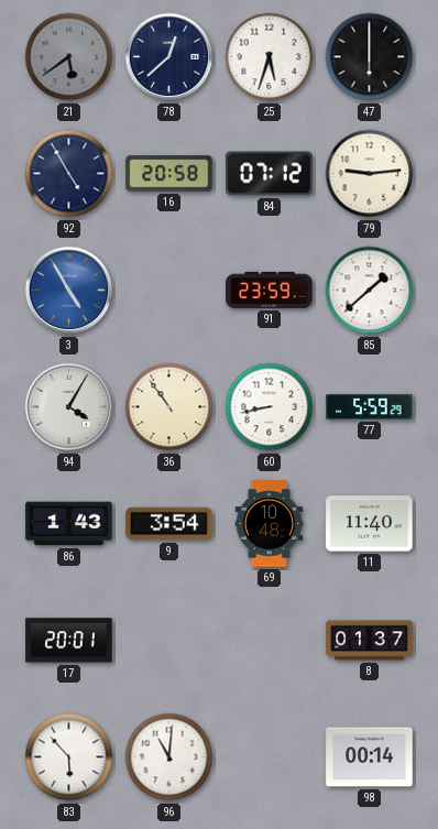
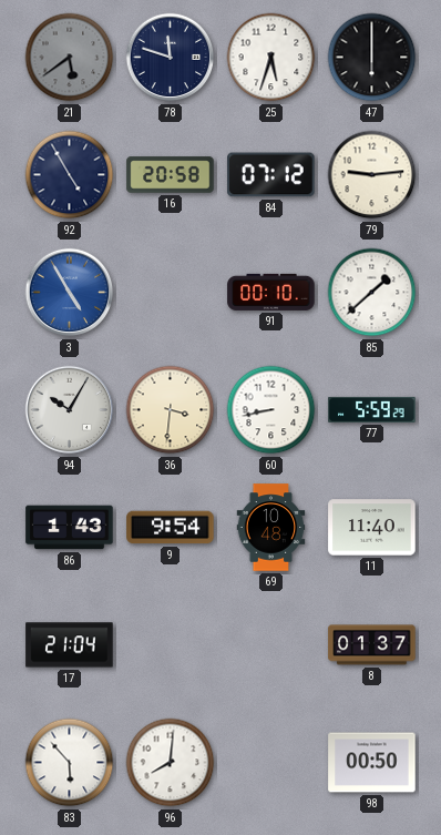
78: 12:38 -> 11:48 (171, 58)
91: 23:59 -> 00:10 (271, 292)
94: 4:05 -> 10:05 (70, 410)
36: 10:54 -> 3:31 (171, 410)
9: 3:54 -> 9:54 (171, 528)
17: 20:01 -> 21:04 (70, 645)
96: 11:01 -> 8:01 (171, 763)
98: 00:14 -> 00:50 (372, 763)
